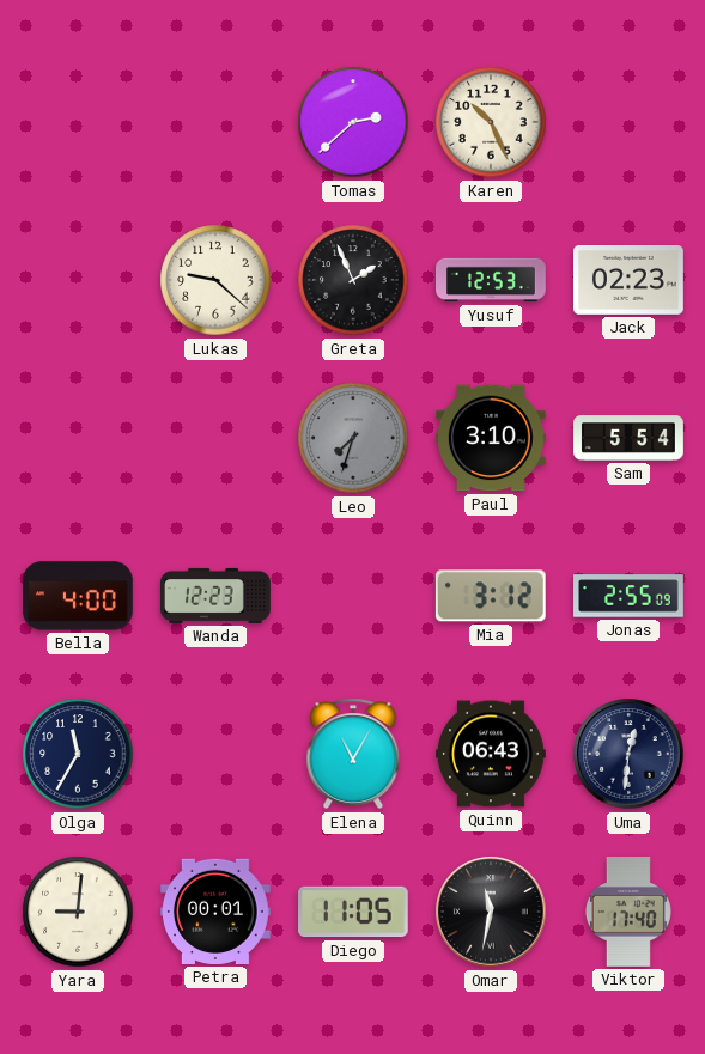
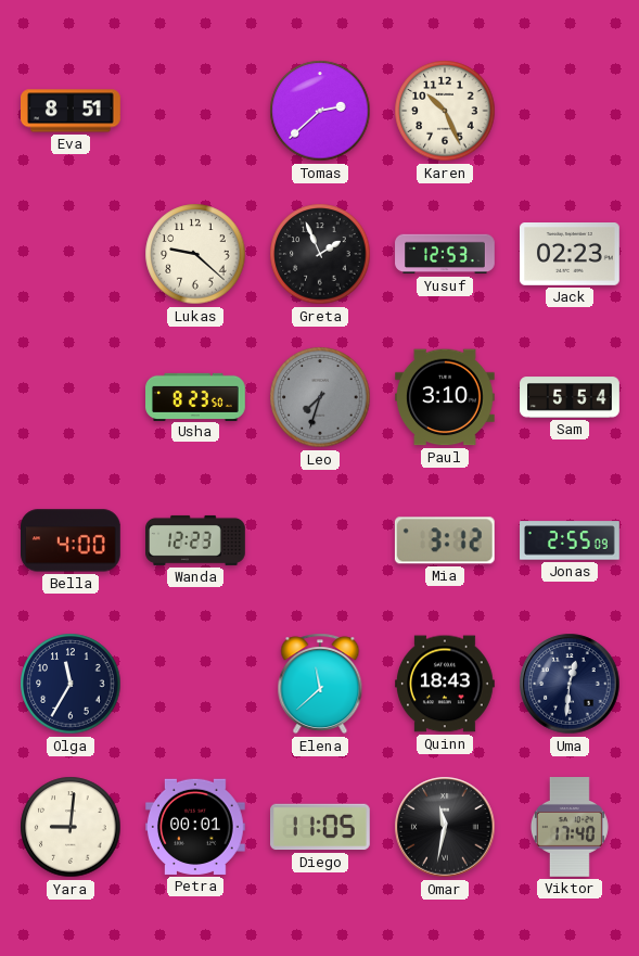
Eva: none -> 8:51 (72, 111)
Usha: none -> 8:23 (195, 396)
Elena: 11:05 -> 11:38 (320, 684)
Quinn: 06:43 -> 18:43 (446, 684)
